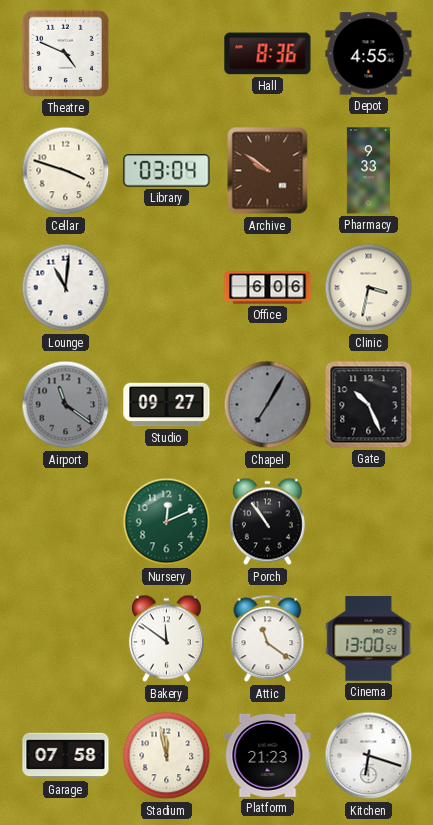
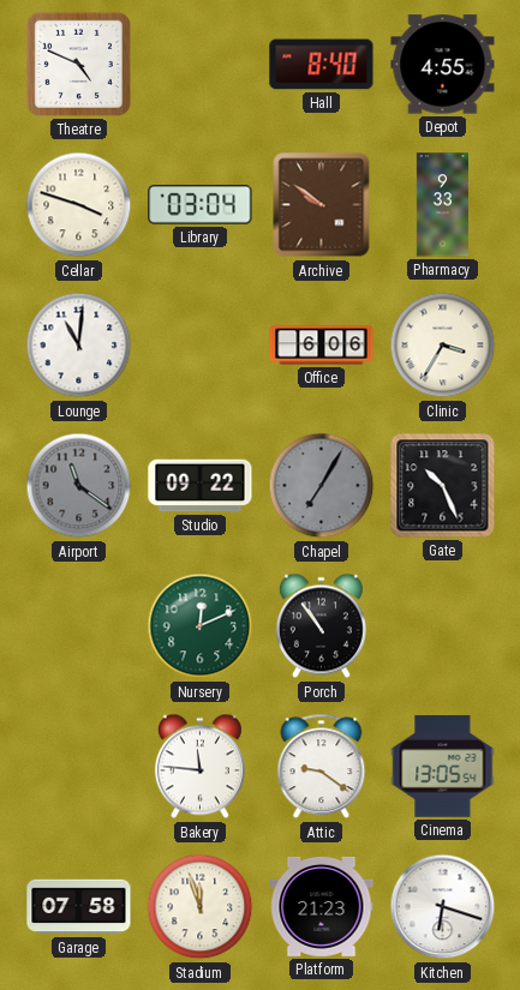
Hall: 8:36 -> 8:40 (322, 65)
Clinic: 3:32 -> 3:35 (443, 346)
Studio: 09:27 -> 09:22 (201, 486)
Bakery: 11:51 -> 11:46 (199, 767)
Attic: 11:21 -> 9:21 (322, 767)
Cinema: 13:00 -> 13:05 (443, 767)
Stadium: 11:58 -> 11:57 (201, 907)
